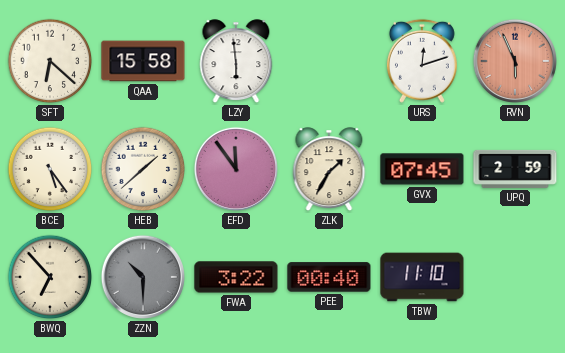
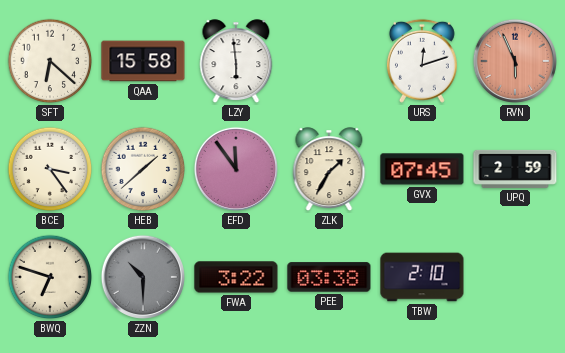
BCE: 5:24 -> 3:24 (50, 169)
BWQ: 6:53 -> 6:48 (50, 277)
PEE: 00:40 -> 03:38 (329, 277)
TBW: 11:10 -> 2:10 (422, 277)
